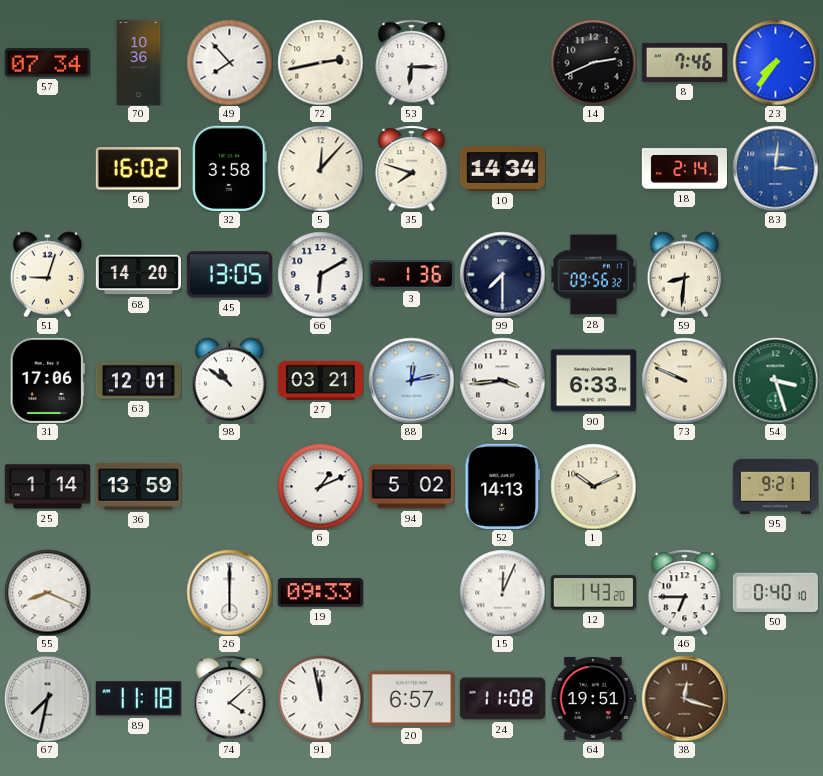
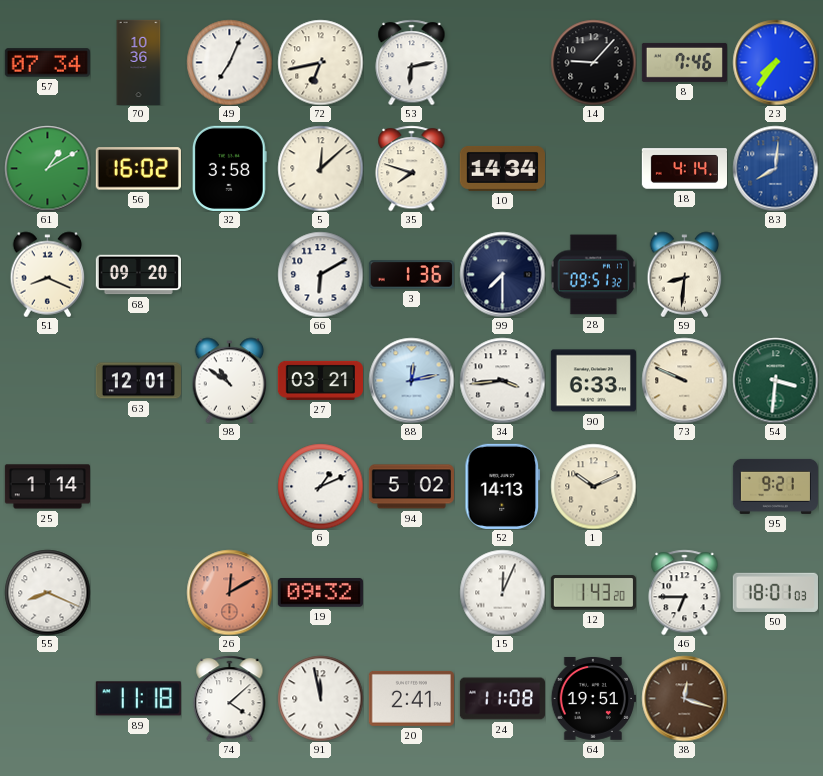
49: 7:53 -> 7:04 (229, 62)
72: 2:43 -> 6:43 (320, 62)
53: 6:15 -> 6:13 (412, 62)
14: 2:41 -> 9:07 (593, 62)
61: none -> 1:10 (47, 168)
5: 12:07 -> 12:08 (320, 168)
18: 2:14 -> 4:14 (684, 169)
83: 3:01 -> 8:01 (775, 168)
51: 9:03 -> 8:19 (48, 274)
68: 14:20 -> 09:20 (138, 275)
45: 13:05 -> none (229, 275)
28: 09:56 -> 09:51 (593, 275)
31: 17:06 -> none (47, 380)
54: 3:27 -> 3:31 (775, 380)
36: 13:59 -> none (138, 487)
26: 6:00 -> 12:10 (229, 592)
26 dial: white -> salmon (229, 592)
19: 09:33 -> 09:32 (320, 593)
50: 0:40 -> 18:01 (775, 592)
67: 7:32 -> none (47, 698)
20: 6:57 -> 2:41 (411, 698)
